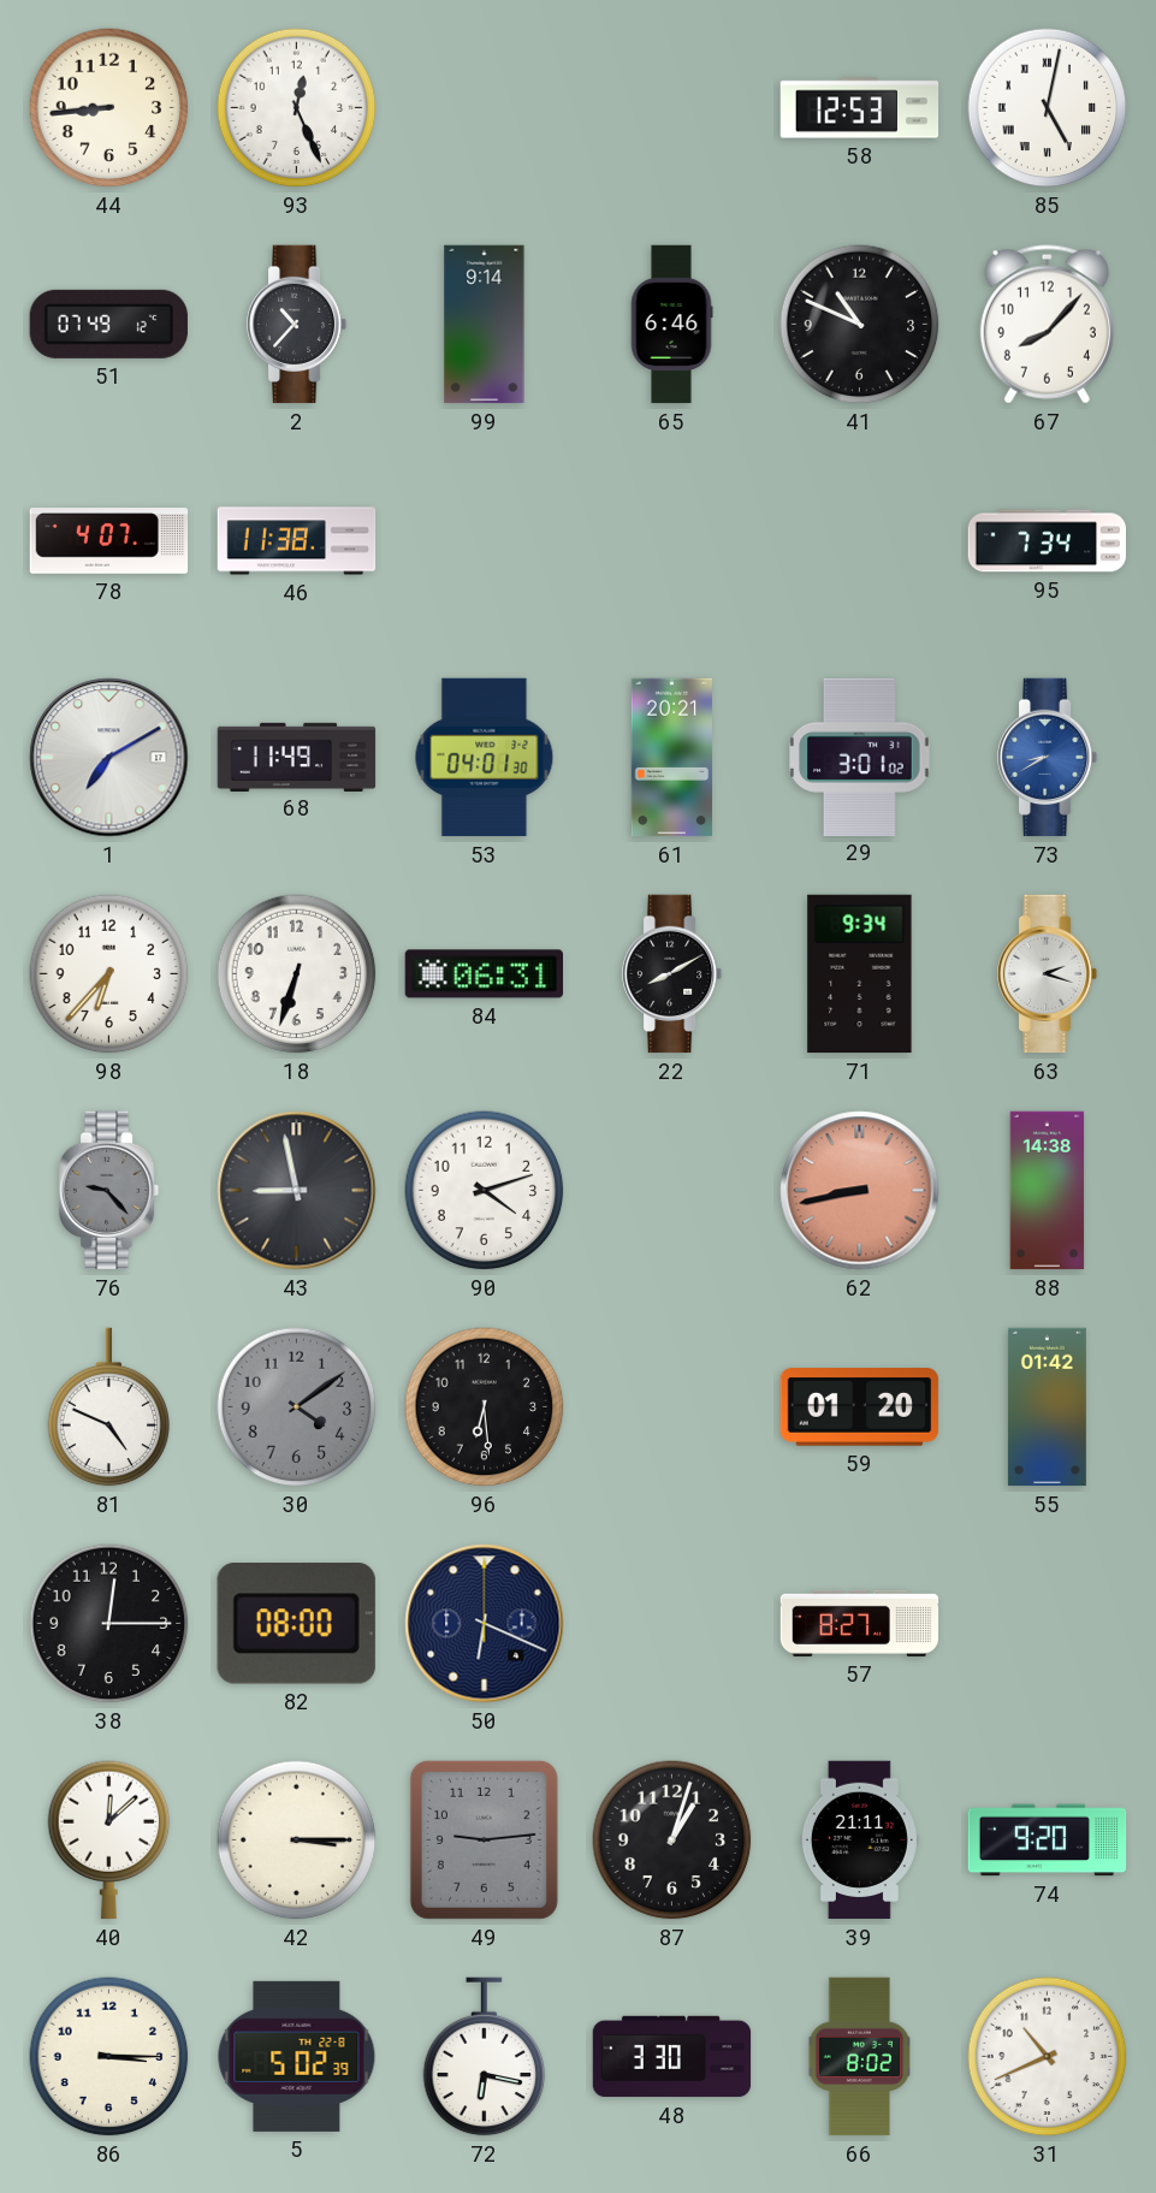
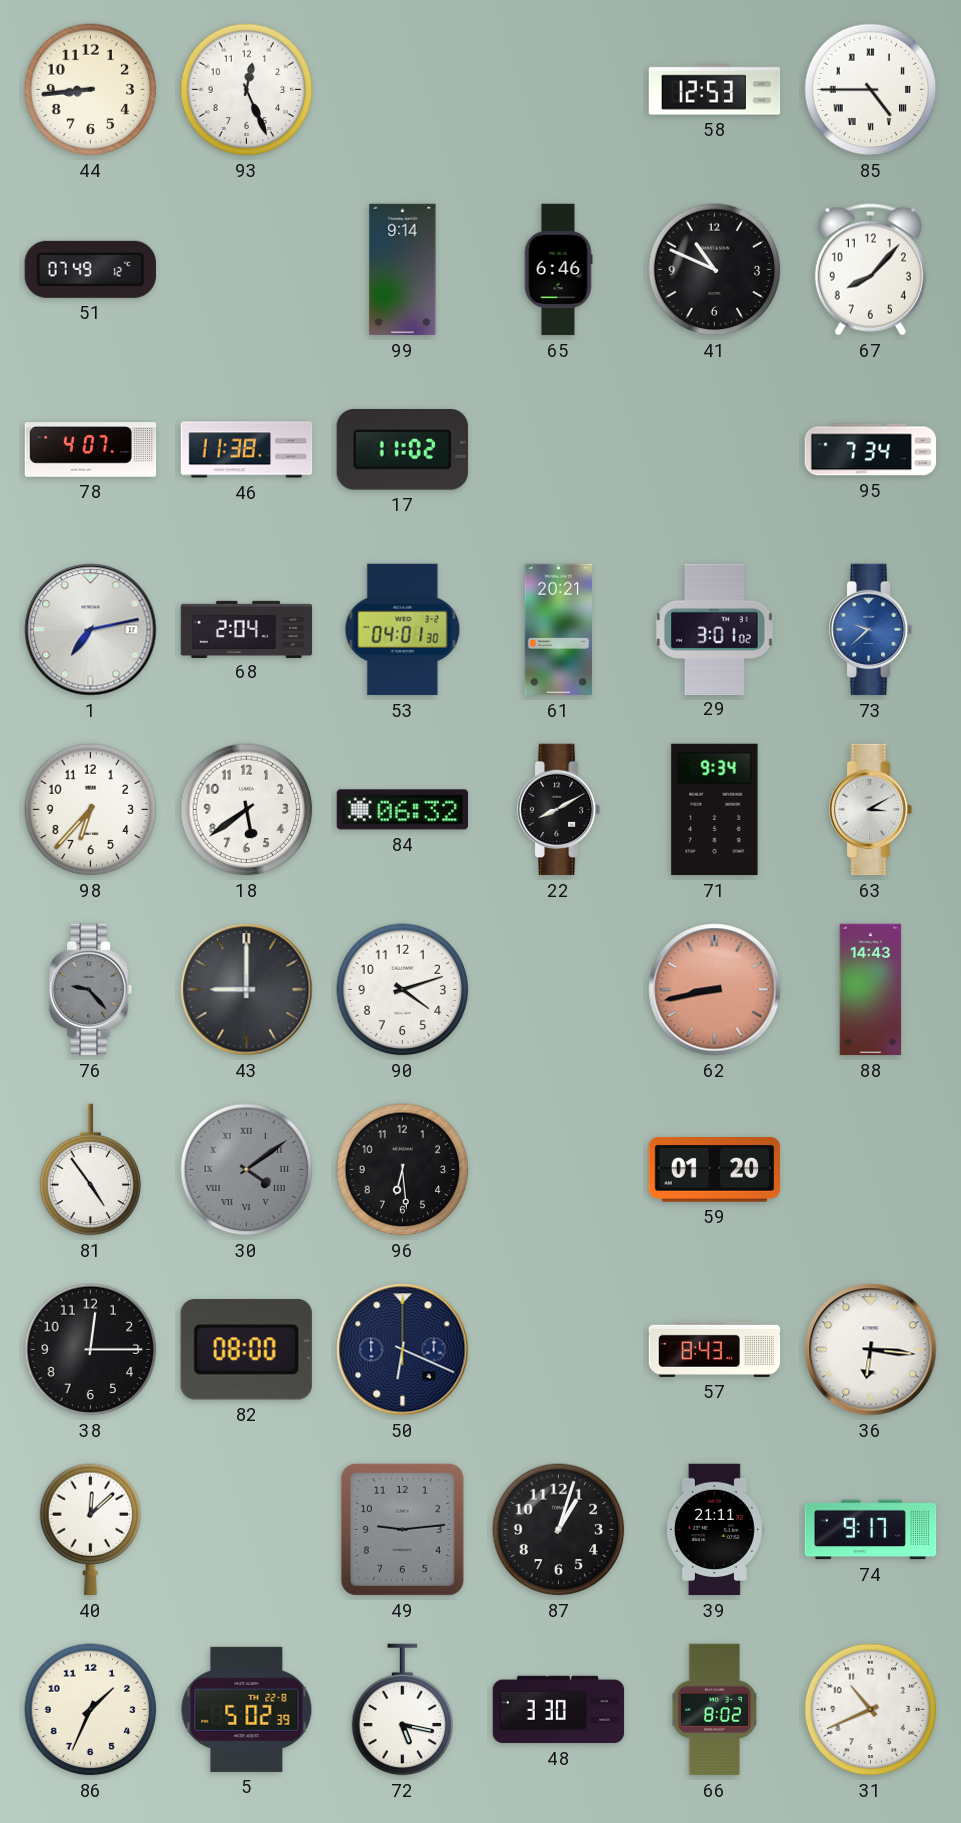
85: 5:02 -> 4:45 (871, 90)
2: 10:37 -> none (297, 325)
17: none -> 11:02 (402, 450)
1: 7:10 -> 7:13 (91, 630)
68: 11:49 -> 2:04 (247, 629)
73: 8:40 -> 9:38 (871, 630)
18: 6:33 -> 5:39 (247, 810)
84: 06:31 -> 06:32 (402, 810)
63: 2:18 -> 3:10 (871, 810)
43: 8:58 -> 9:00 (247, 990)
88: 14:38 -> 14:43 (871, 990)
81: 4:49 -> 4:54 (91, 1170)
30 numerals: Arabic -> Roman (247, 1170)
55: 01:42 -> none (1047, 1407)
57: 8:27 -> 8:43 (715, 1349)
36: none -> 6:16 (871, 1350)
42: 3:15 -> none (297, 1841)
74: 9:20 -> 9:17 (871, 1530)
86: 3:15 -> 1:34 (91, 1710)
72: 6:17 -> 5:17 (403, 1710)
